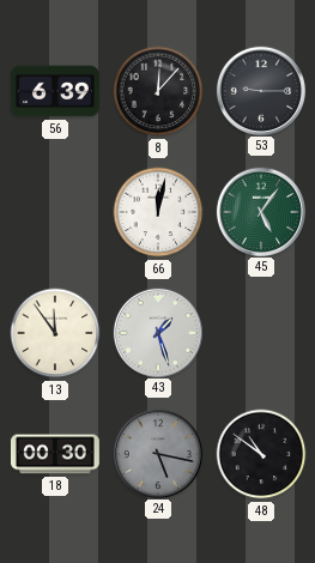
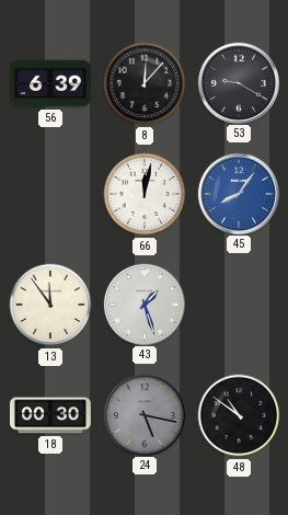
53: 9:15 -> 9:20 (238, 82)
45: 5:06 -> 8:06 (238, 193)
45 dial: green -> blue (238, 193)
